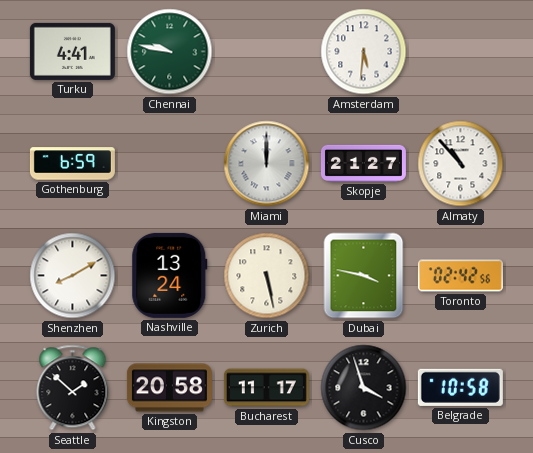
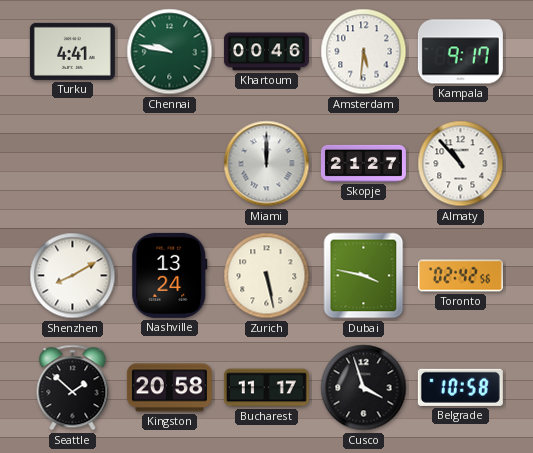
Khartoum: none -> 00:46 (266, 52)
Kampala: none -> 9:17 (460, 52)
Gothenburg: 6:59 -> none (72, 164)
